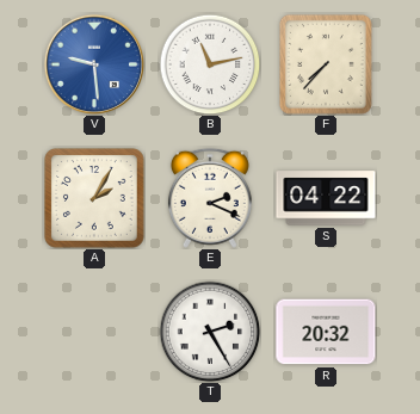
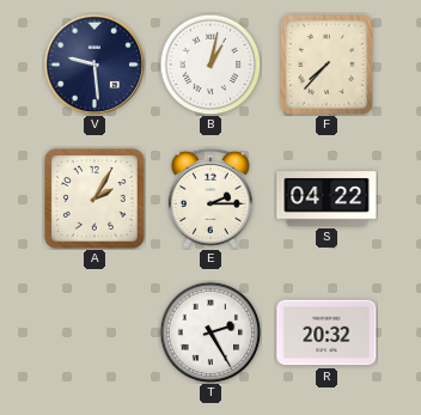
V dial: blue -> navy (93, 63)
B: 11:13 -> 1:02 (210, 65)
E: 2:19 -> 2:15 (210, 199)
